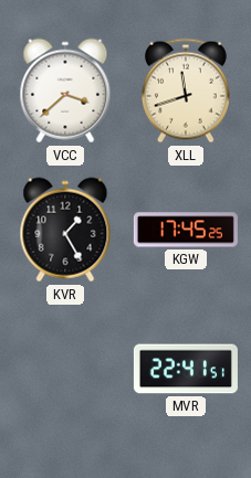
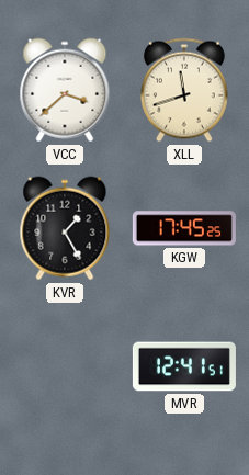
MVR: 22:41 -> 12:41 (184, 366)
